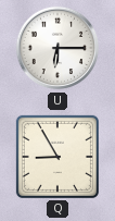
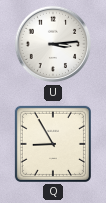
U: 6:15 -> 3:14 (53, 44)
